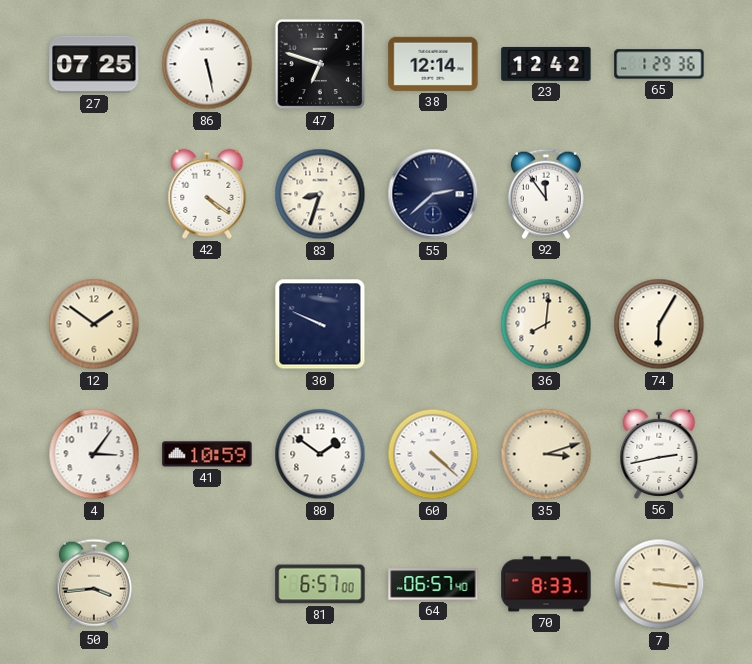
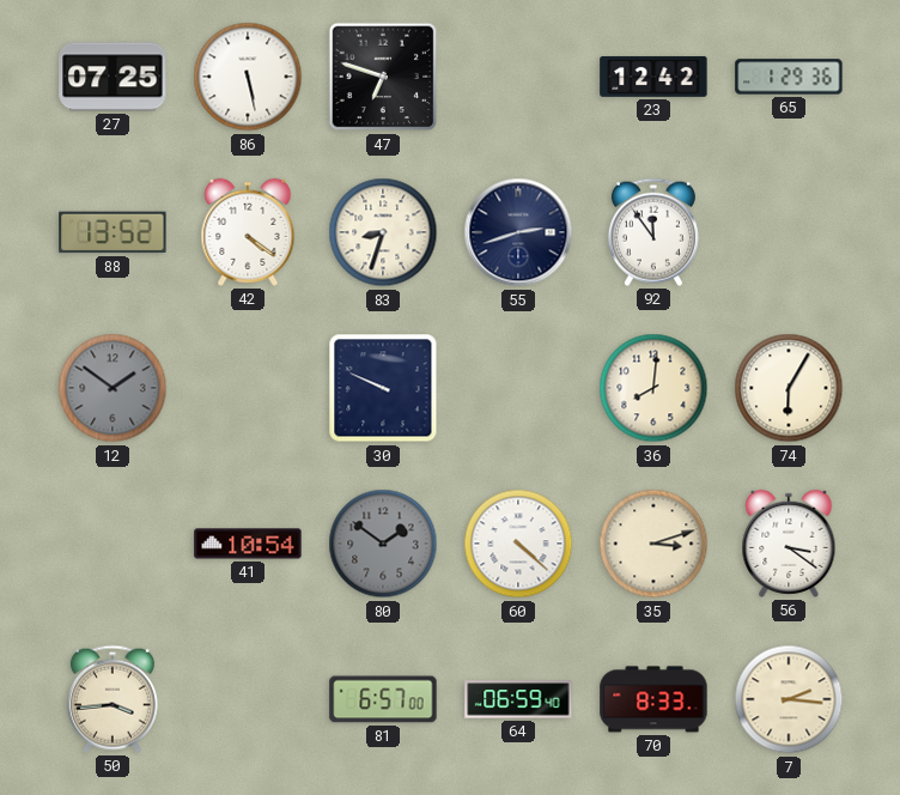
38: 12:14 -> none (433, 64)
88: none -> 13:52 (113, 232)
55: 2:38 -> 2:42 (518, 232)
12 dial: cream -> grey (113, 388)
4: 3:06 -> none (94, 454)
41: 10:59 -> 10:54 (248, 544)
80 dial: white -> grey (383, 544)
56: 2:43 -> 3:21 (789, 544)
64: 06:57 -> 06:59 (518, 699)
7: 3:16 -> 2:16 (789, 699)
